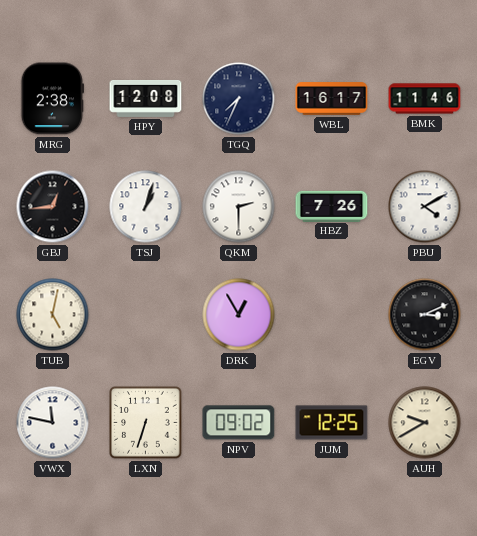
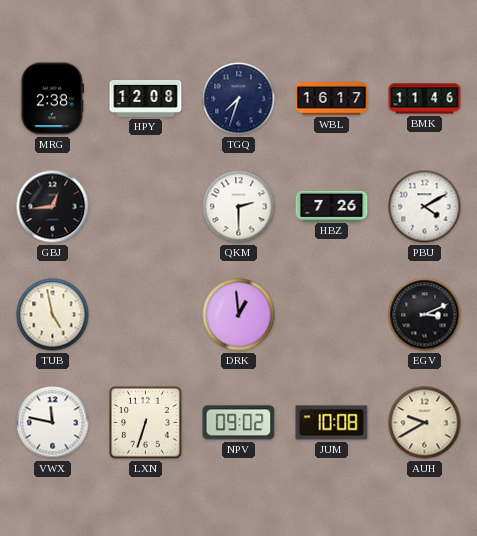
TGQ: 7:34 -> 7:33 (239, 99)
TSJ: 1:03 -> none (146, 207)
TUB: 5:02 -> 4:58 (53, 315)
DRK: 12:55 -> 12:59 (239, 315)
JUM: 12:25 -> 10:08 (332, 423)
